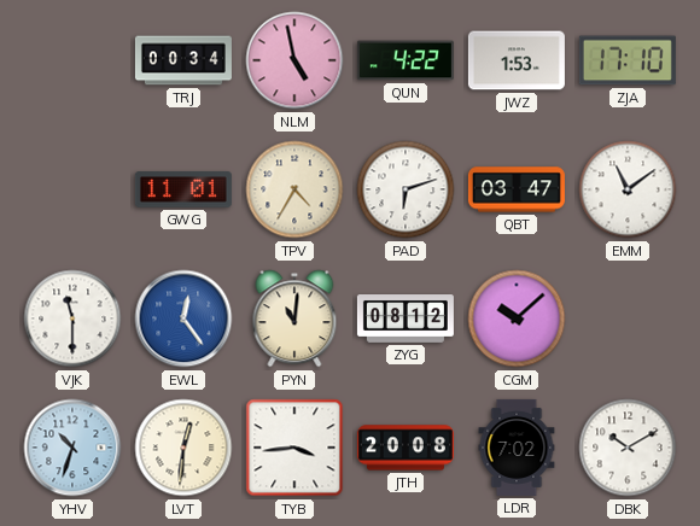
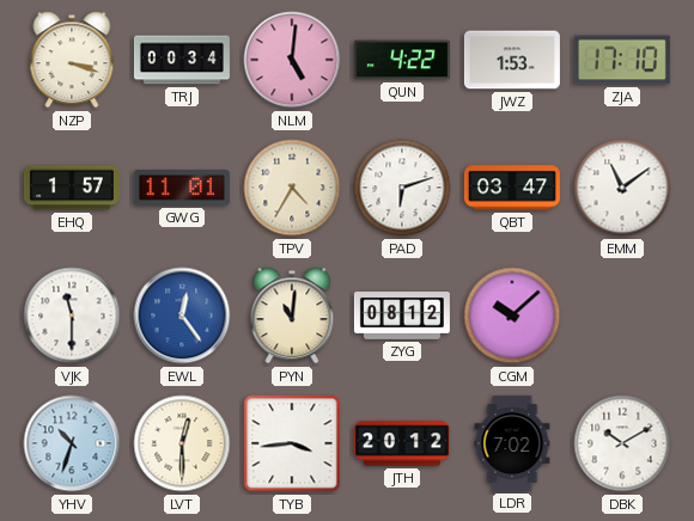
NZP: none -> 3:18 (72, 60)
NLM: 4:58 -> 5:01 (292, 60)
EHQ: none -> 1:57 (72, 188)
LVT: 12:31 -> 12:30 (182, 443)
JTH: 20:08 -> 20:12 (402, 443)
